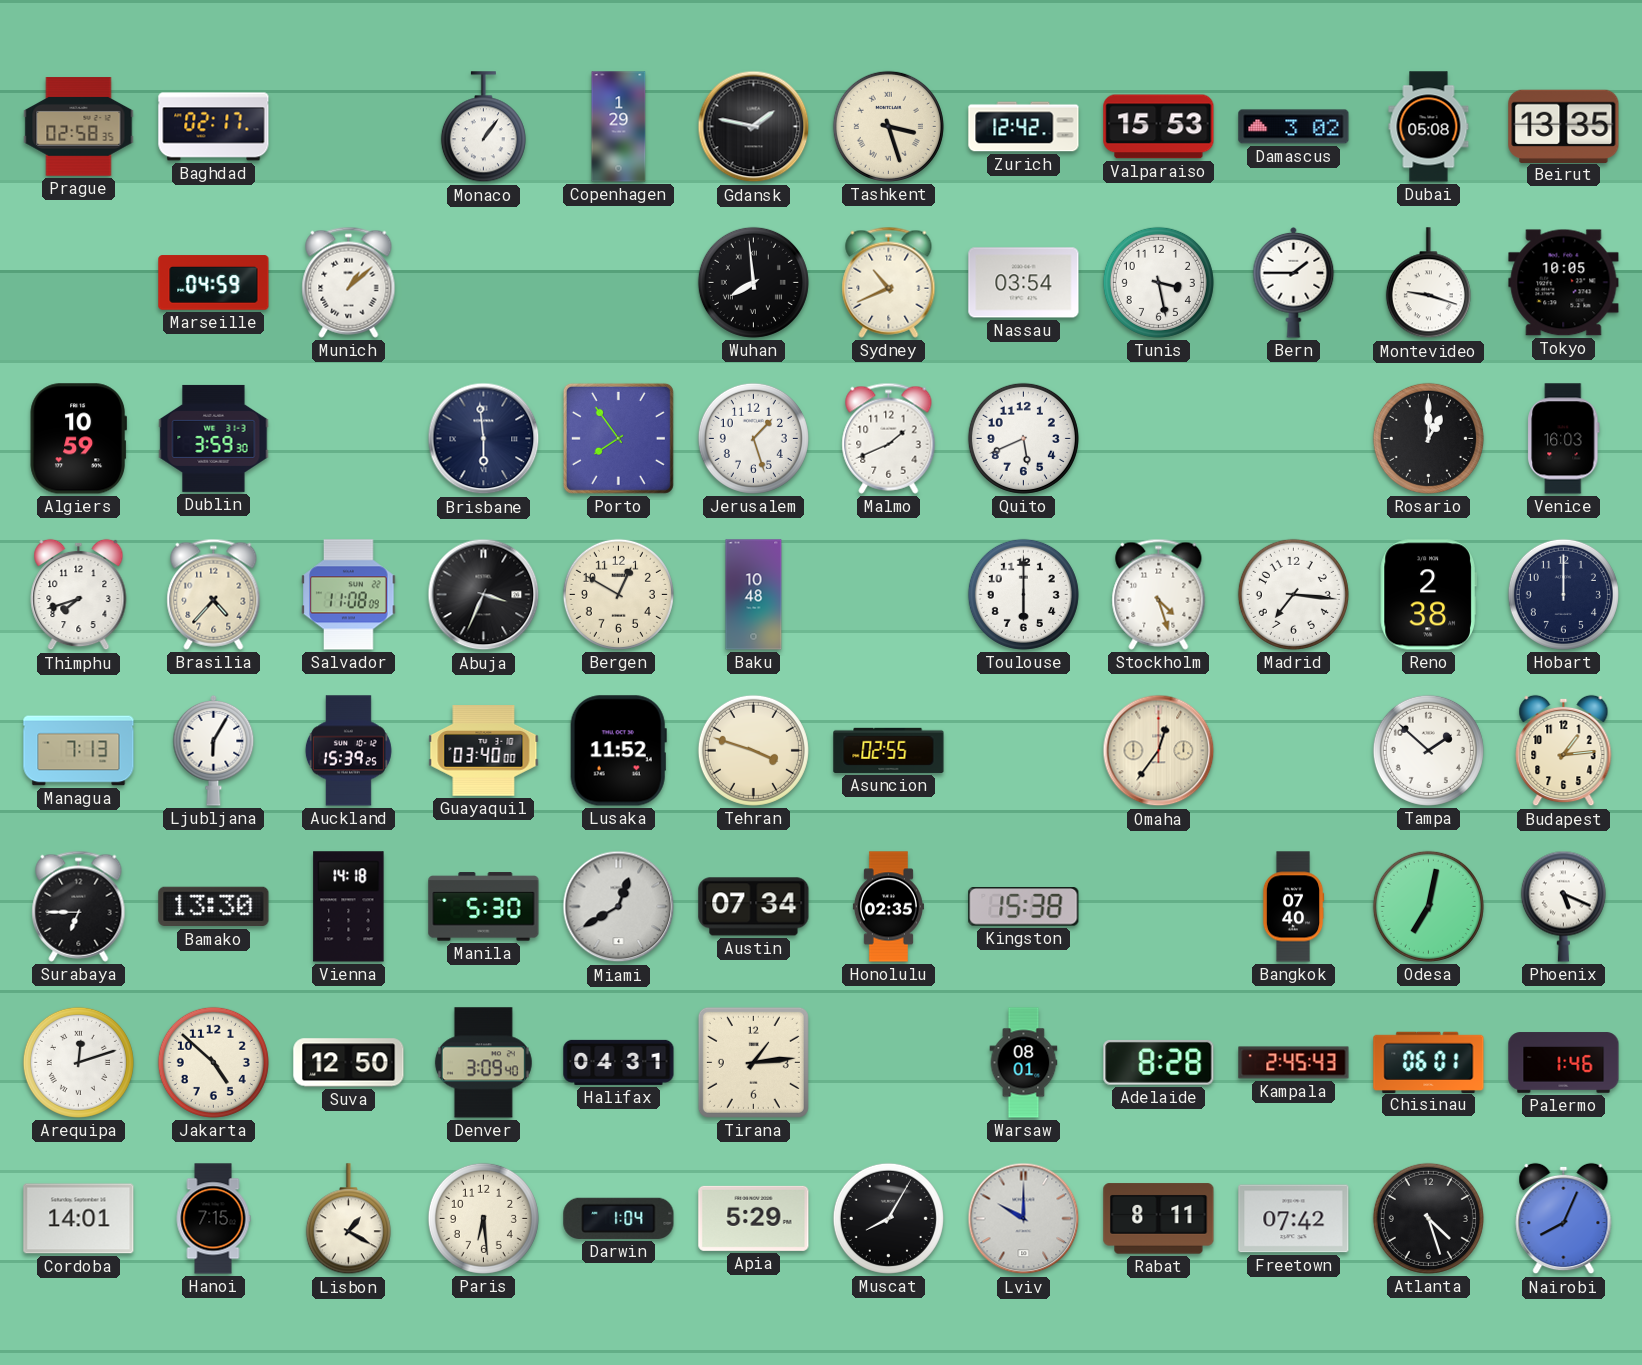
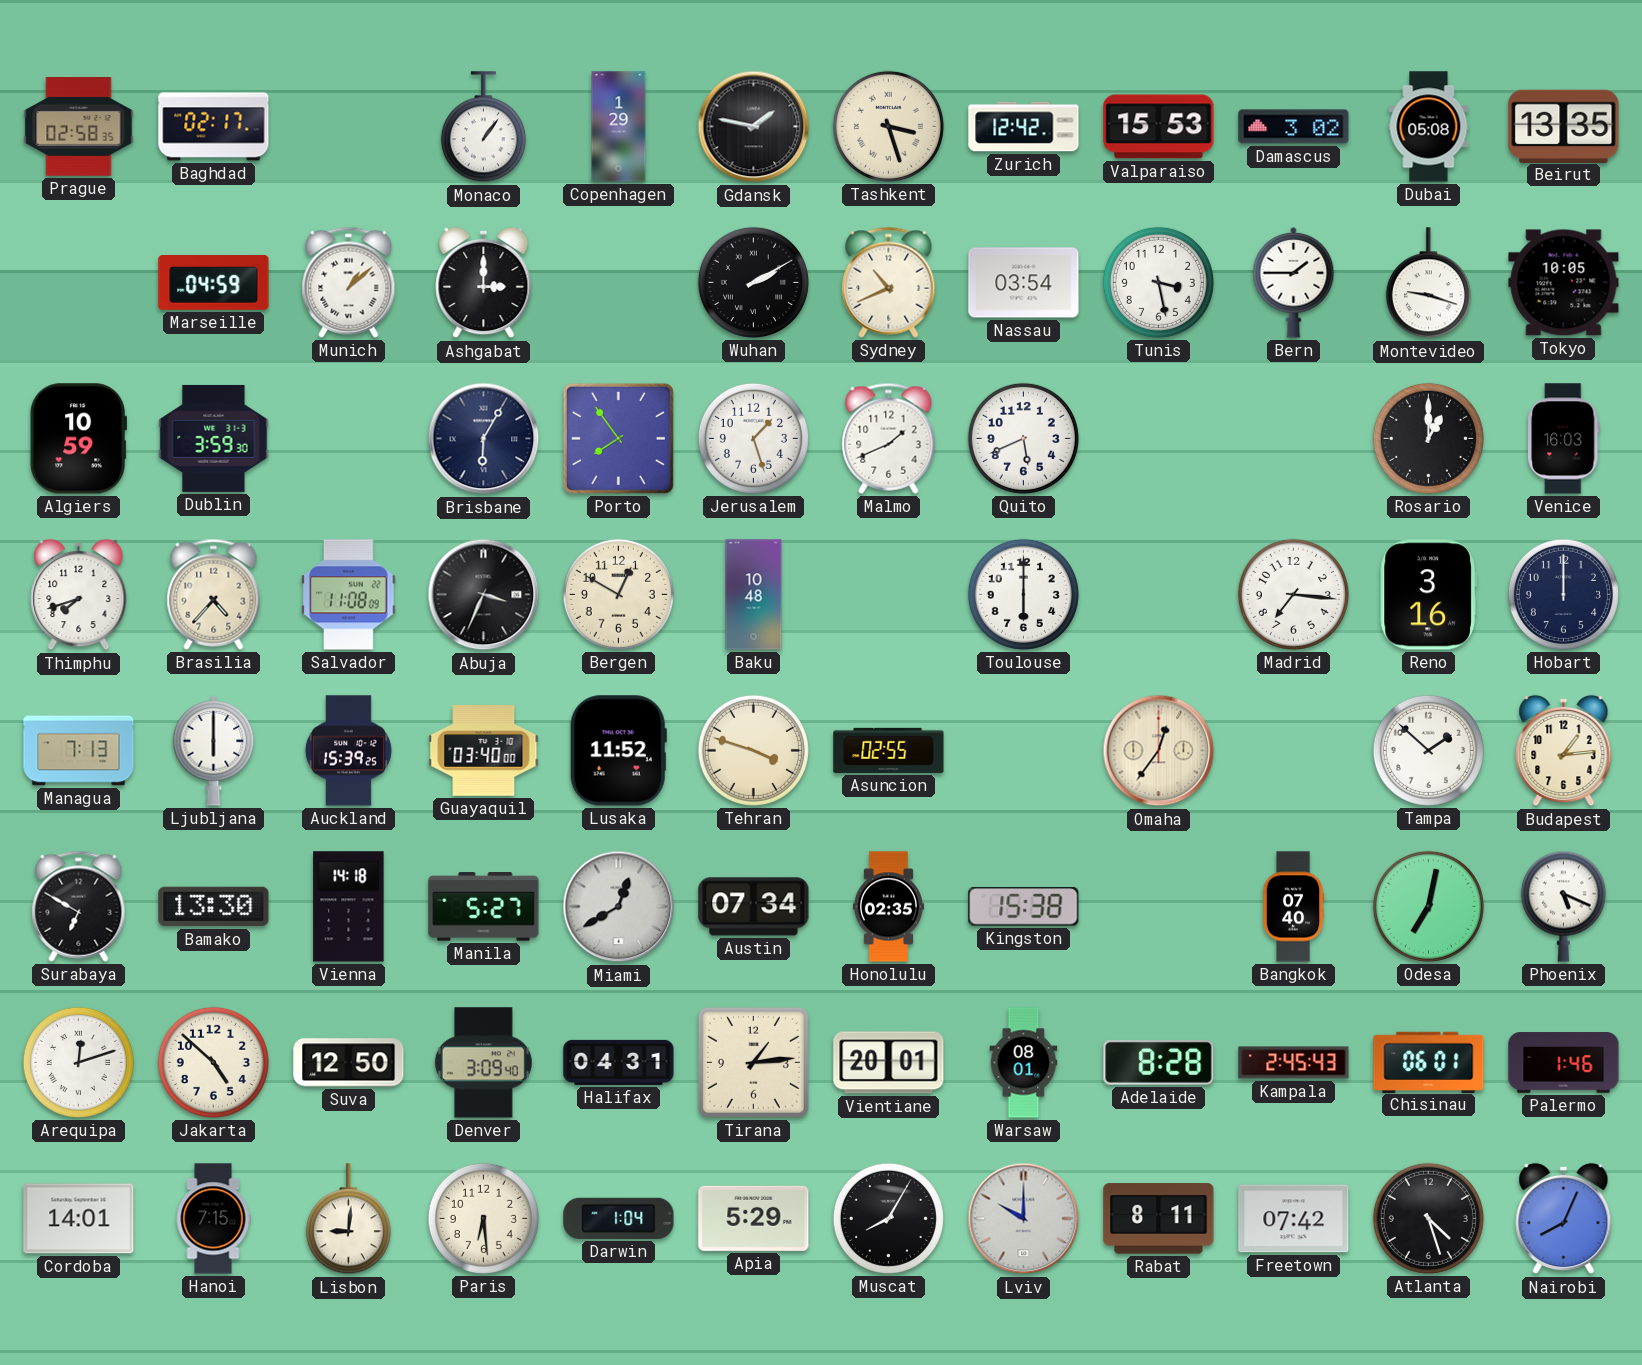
Ashgabat: none -> 3:00 (484, 283)
Wuhan: 7:59 -> 2:10 (753, 282)
Brisbane: 5:59 -> 6:05 (484, 439)
Stockholm: 4:27 -> none (1159, 594)
Reno: 2:38 -> 3:16 (1428, 595)
Ljubljana: 6:05 -> 6:00 (214, 750)
Surabaya: 6:45 -> 6:50 (79, 906)
Manila: 5:30 -> 5:27 (484, 907)
Vientiane: none -> 20:01 (889, 1063)
Lisbon: 1:20 -> 9:01 (348, 1219)
